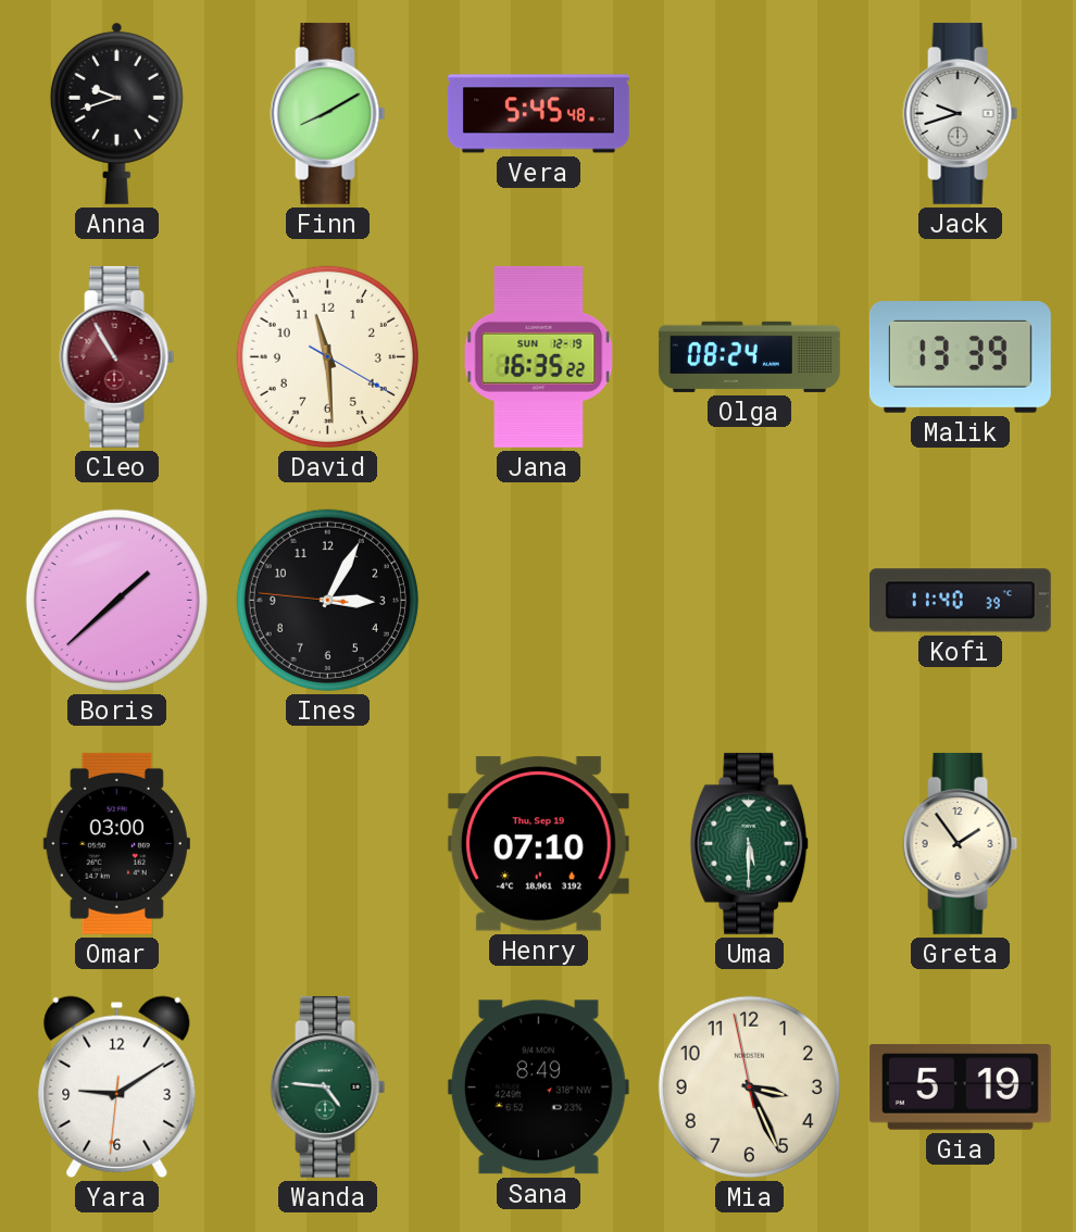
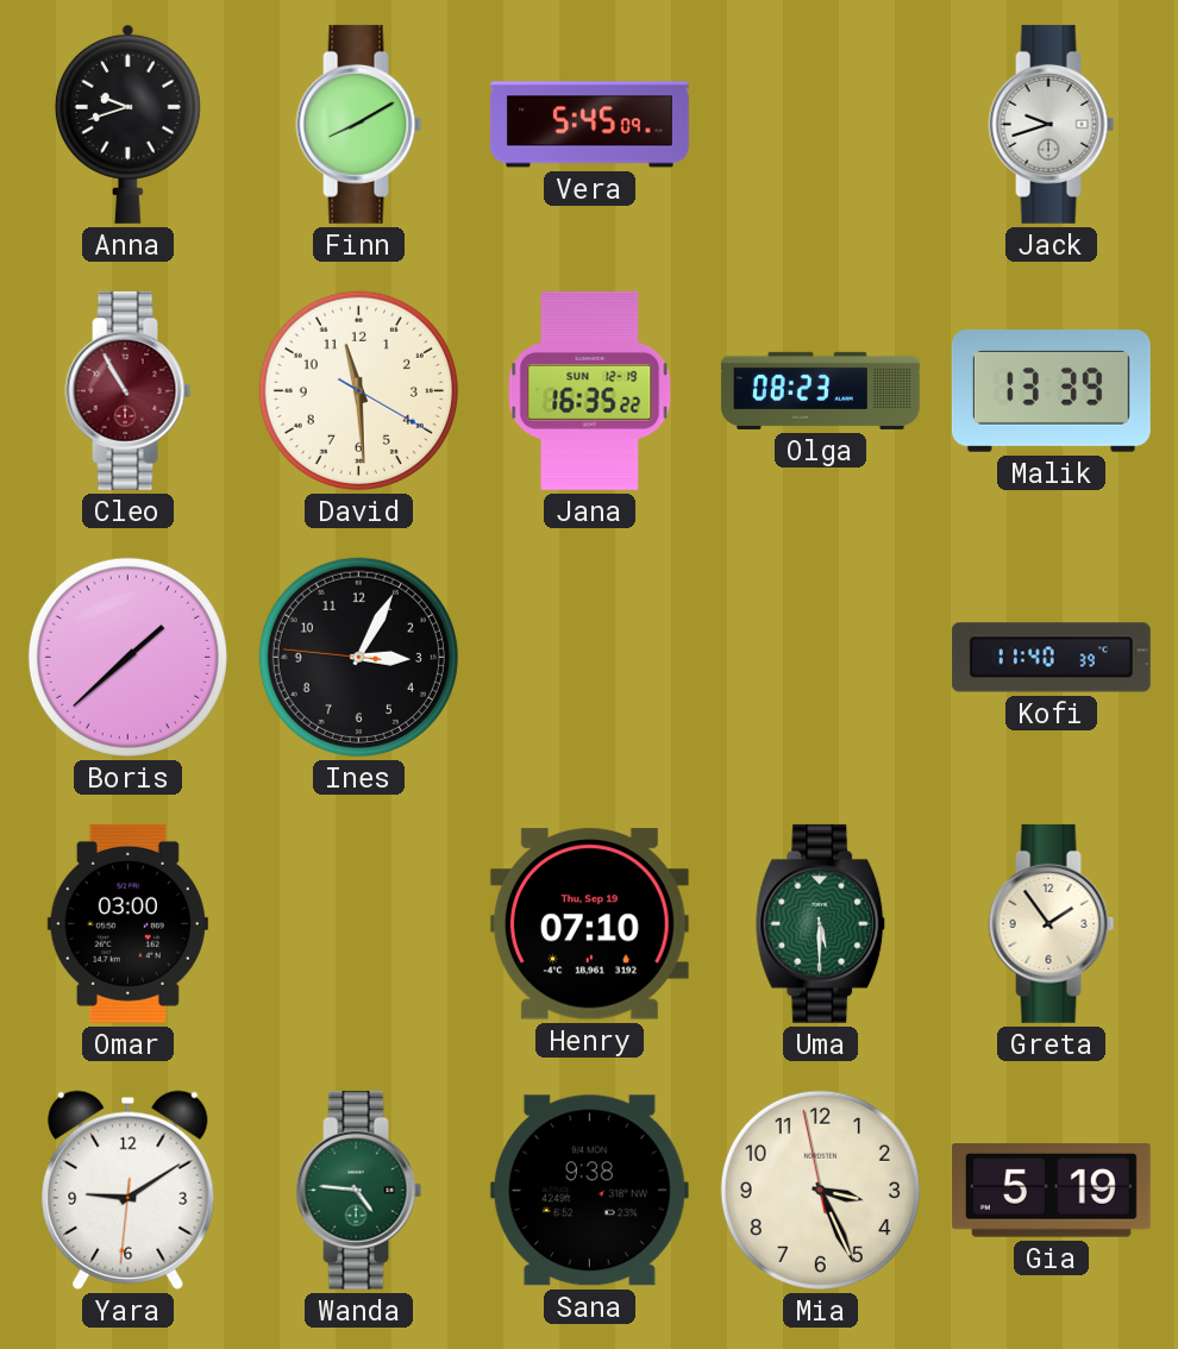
Vera: 5:45:48 -> 5:45:09 (589, 125)
Olga: 08:24 -> 08:23 (820, 390)
Sana: 8:49 -> 9:38 (589, 1191)
